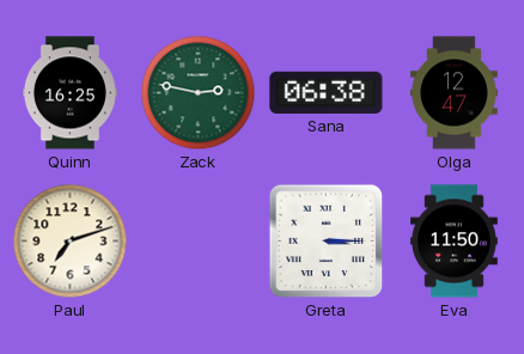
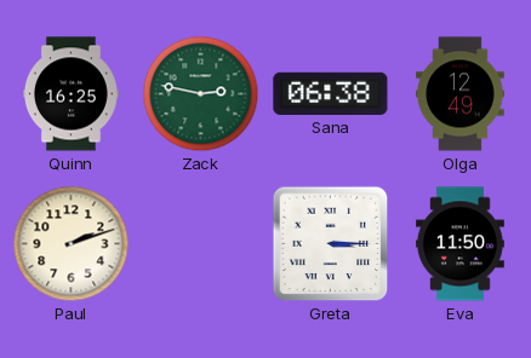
Olga: 12:47 -> 12:49 (461, 94)
Paul: 7:12 -> 2:12 (72, 244)
